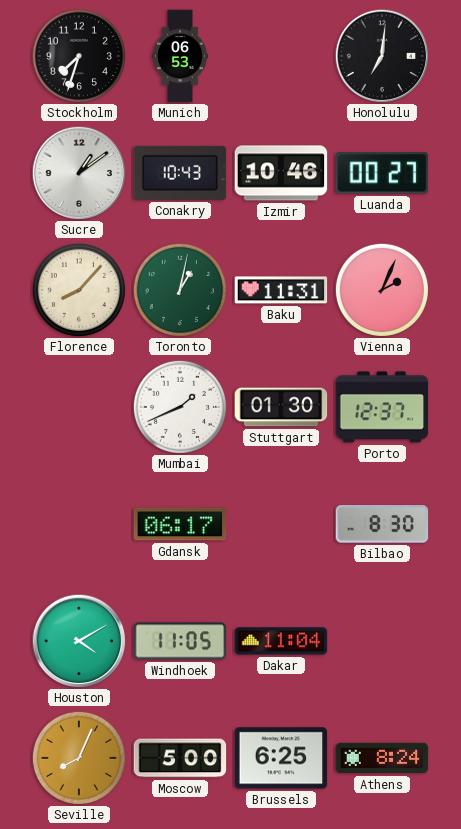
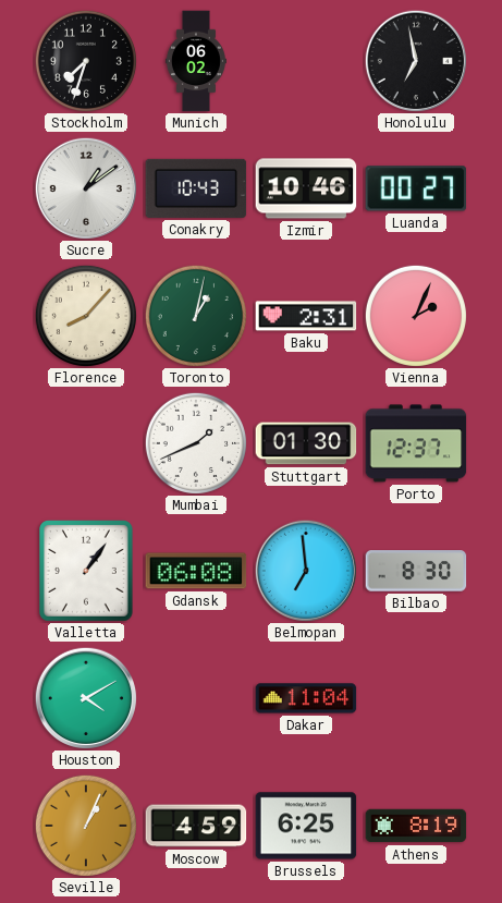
Munich: 06:53 -> 06:02 (196, 61)
Honolulu: 7:01 -> 6:58 (415, 60)
Baku: 11:31 -> 2:31 (306, 316)
Valletta: none -> 1:06 (87, 572)
Gdansk: 06:17 -> 06:08 (196, 571)
Belmopan: none -> 6:59 (305, 570)
Windhoek: 11:05 -> none (180, 641)
Seville: 8:04 -> 1:04 (86, 826)
Moscow: 5:00 -> 4:59 (196, 826)
Athens: 8:24 -> 8:19 (416, 826)
